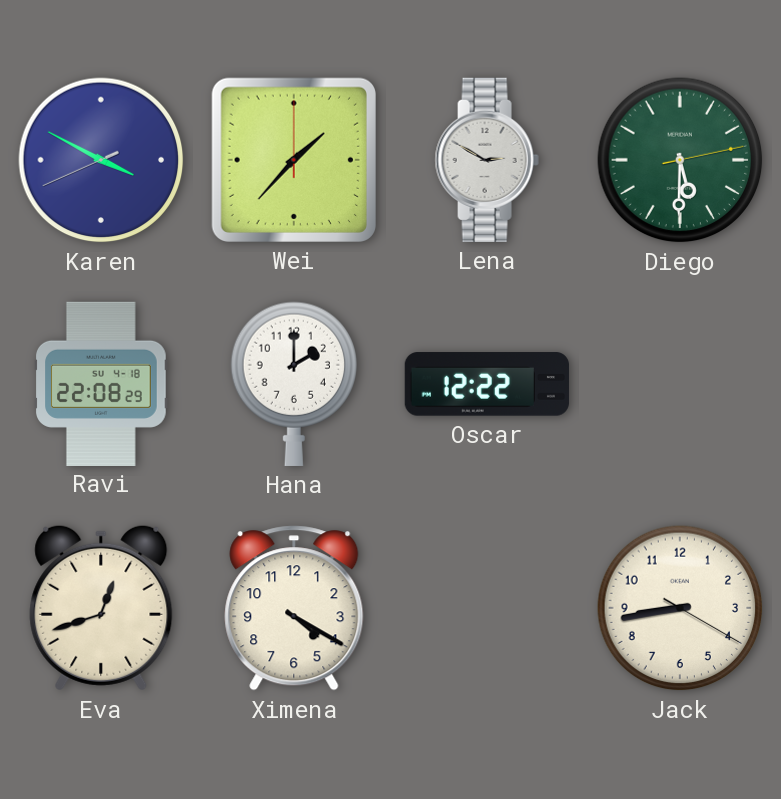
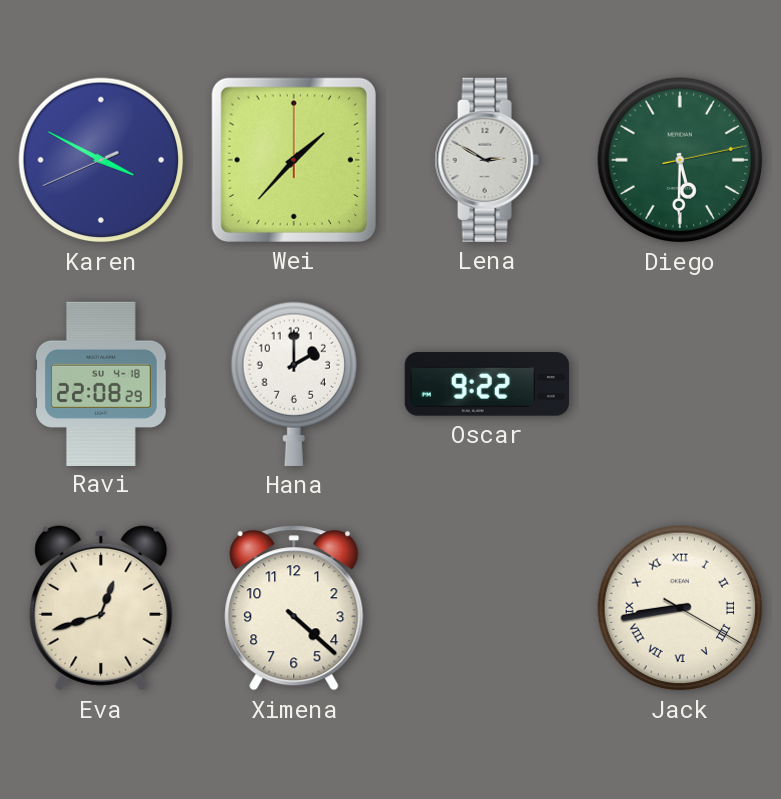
Oscar: 12:22 -> 9:22 (487, 384)
Ximena: 4:20 -> 4:22 (294, 608)
Jack numerals: Arabic -> Roman (680, 608)
